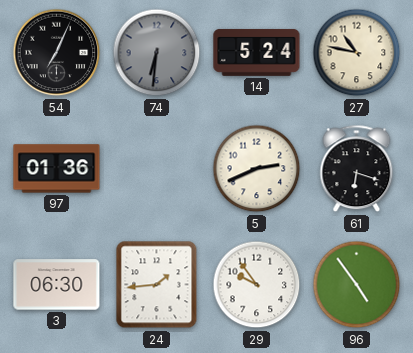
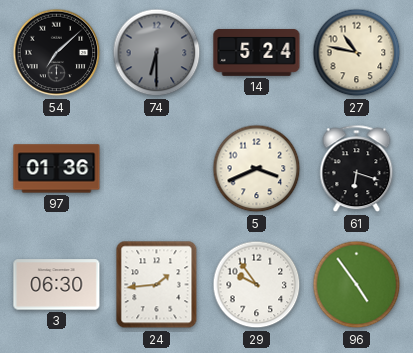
54: 7:04 -> 7:08 (57, 53)
74: 6:31 -> 6:30 (157, 53)
5: 2:41 -> 3:41 (257, 169)
